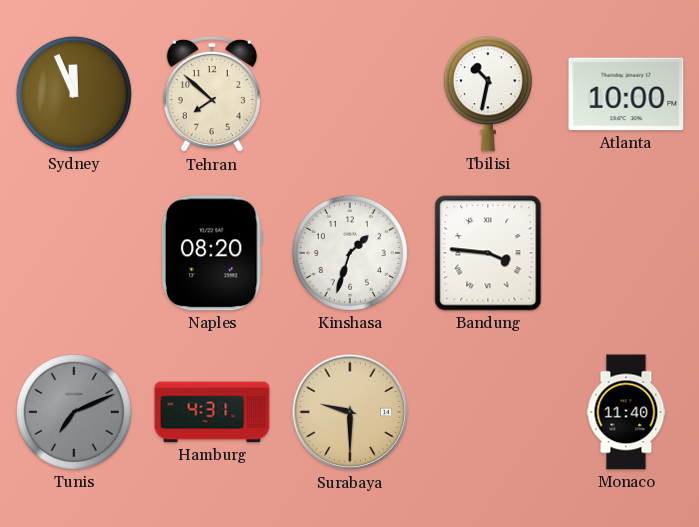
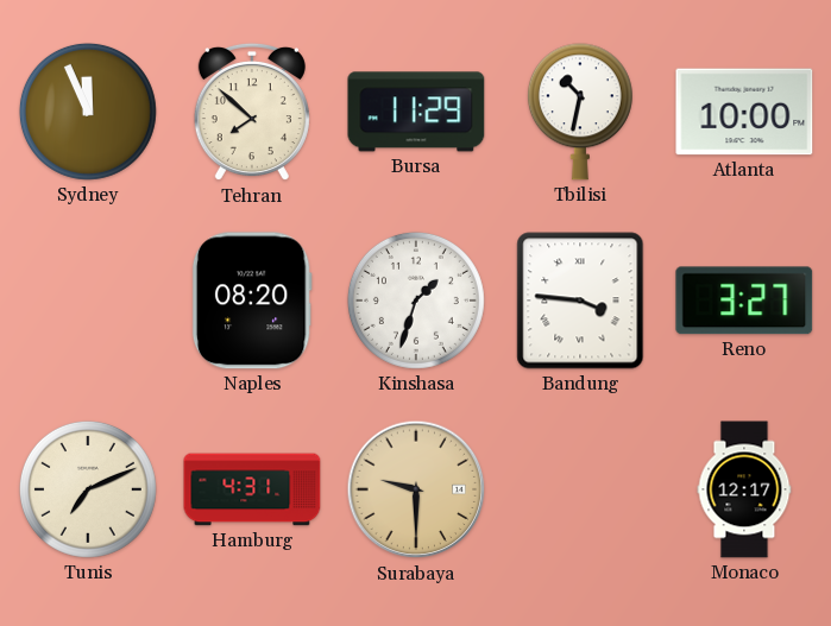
Bursa: none -> 11:29 (416, 112)
Reno: none -> 3:27 (744, 301)
Tunis dial: grey -> cream (88, 489)
Monaco: 11:40 -> 12:17 (744, 489)
